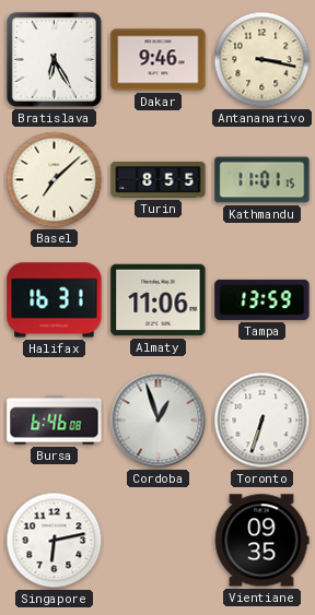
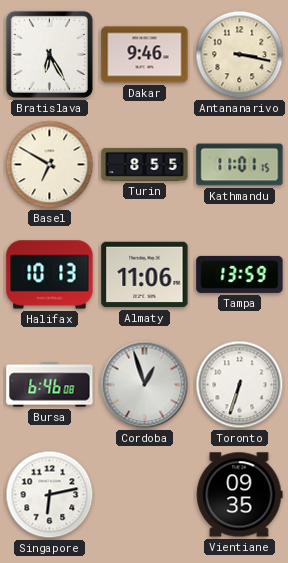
Basel: 7:08 -> 6:50 (50, 165)
Halifax: 16:31 -> 10:13 (50, 275)
